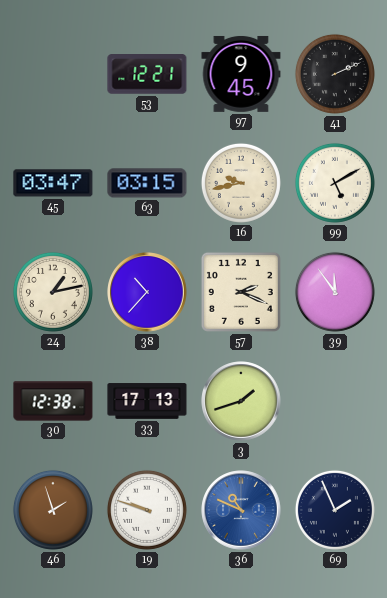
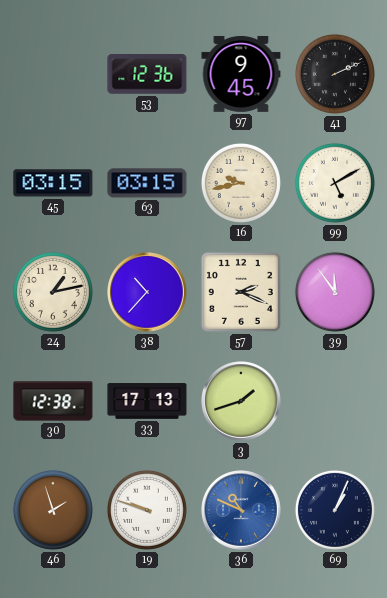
53: 12:21 -> 12:36 (147, 74)
45: 03:47 -> 03:15 (53, 183)
69: 1:56 -> 1:04 (335, 510)
